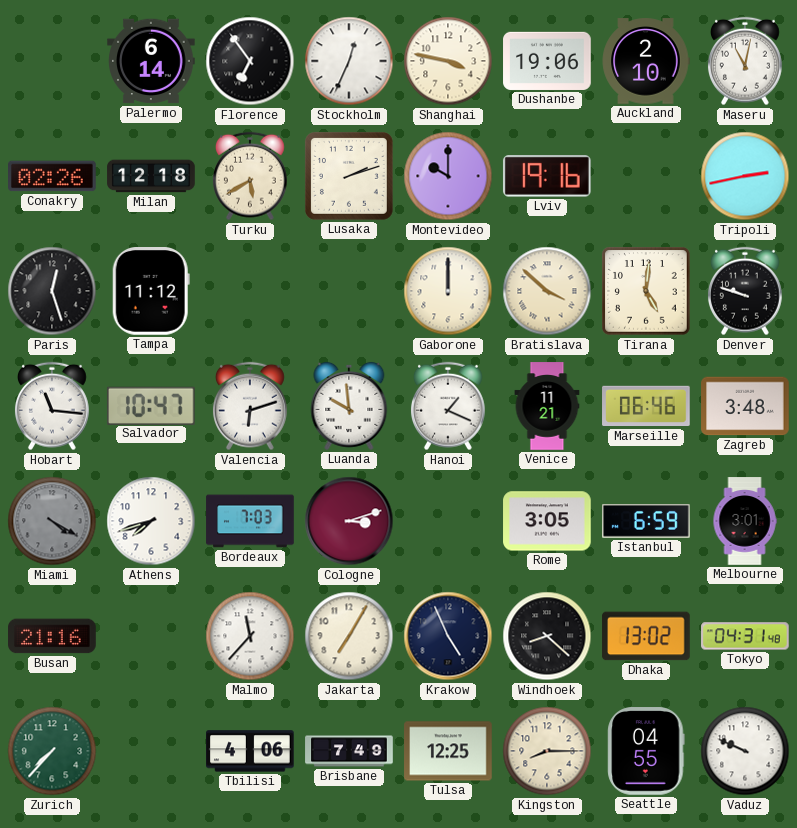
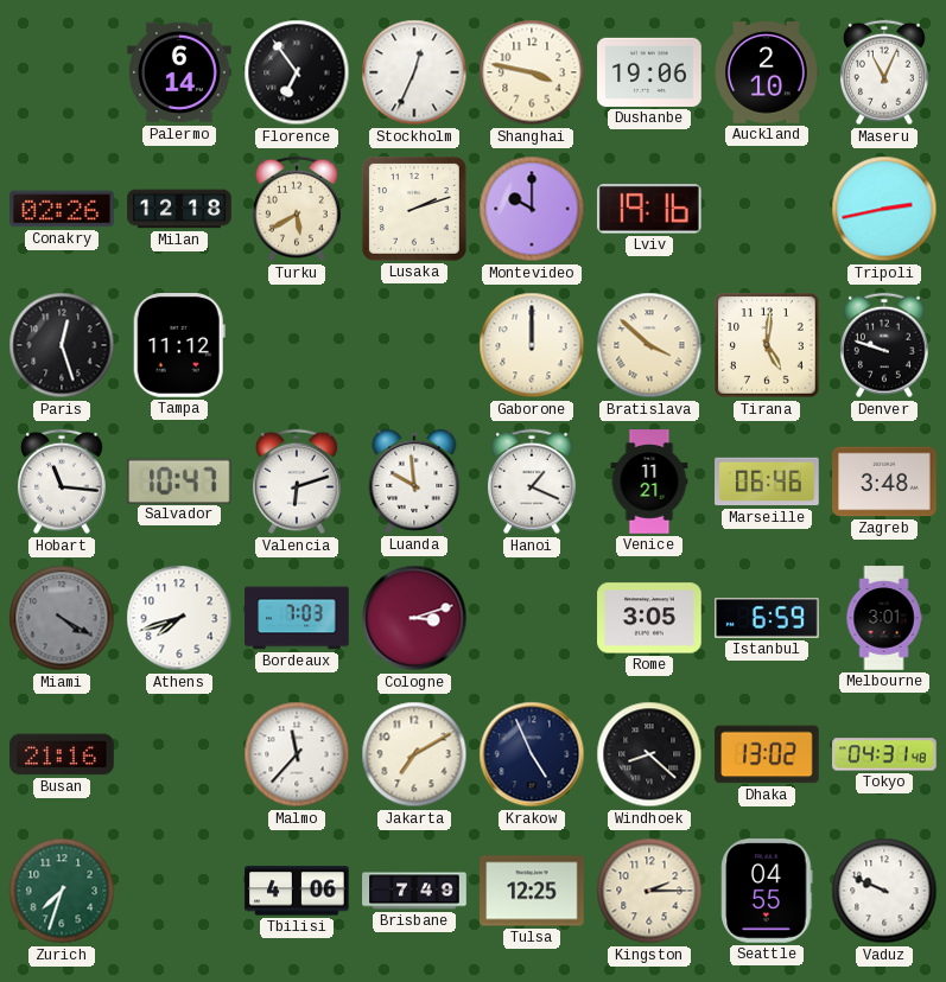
Maseru: 11:02 -> 11:04 (884, 72)
Jakarta: 7:05 -> 7:10 (414, 754)
Zurich: 7:37 -> 7:33 (62, 891)
Kingston: 8:15 -> 2:15 (649, 891)
